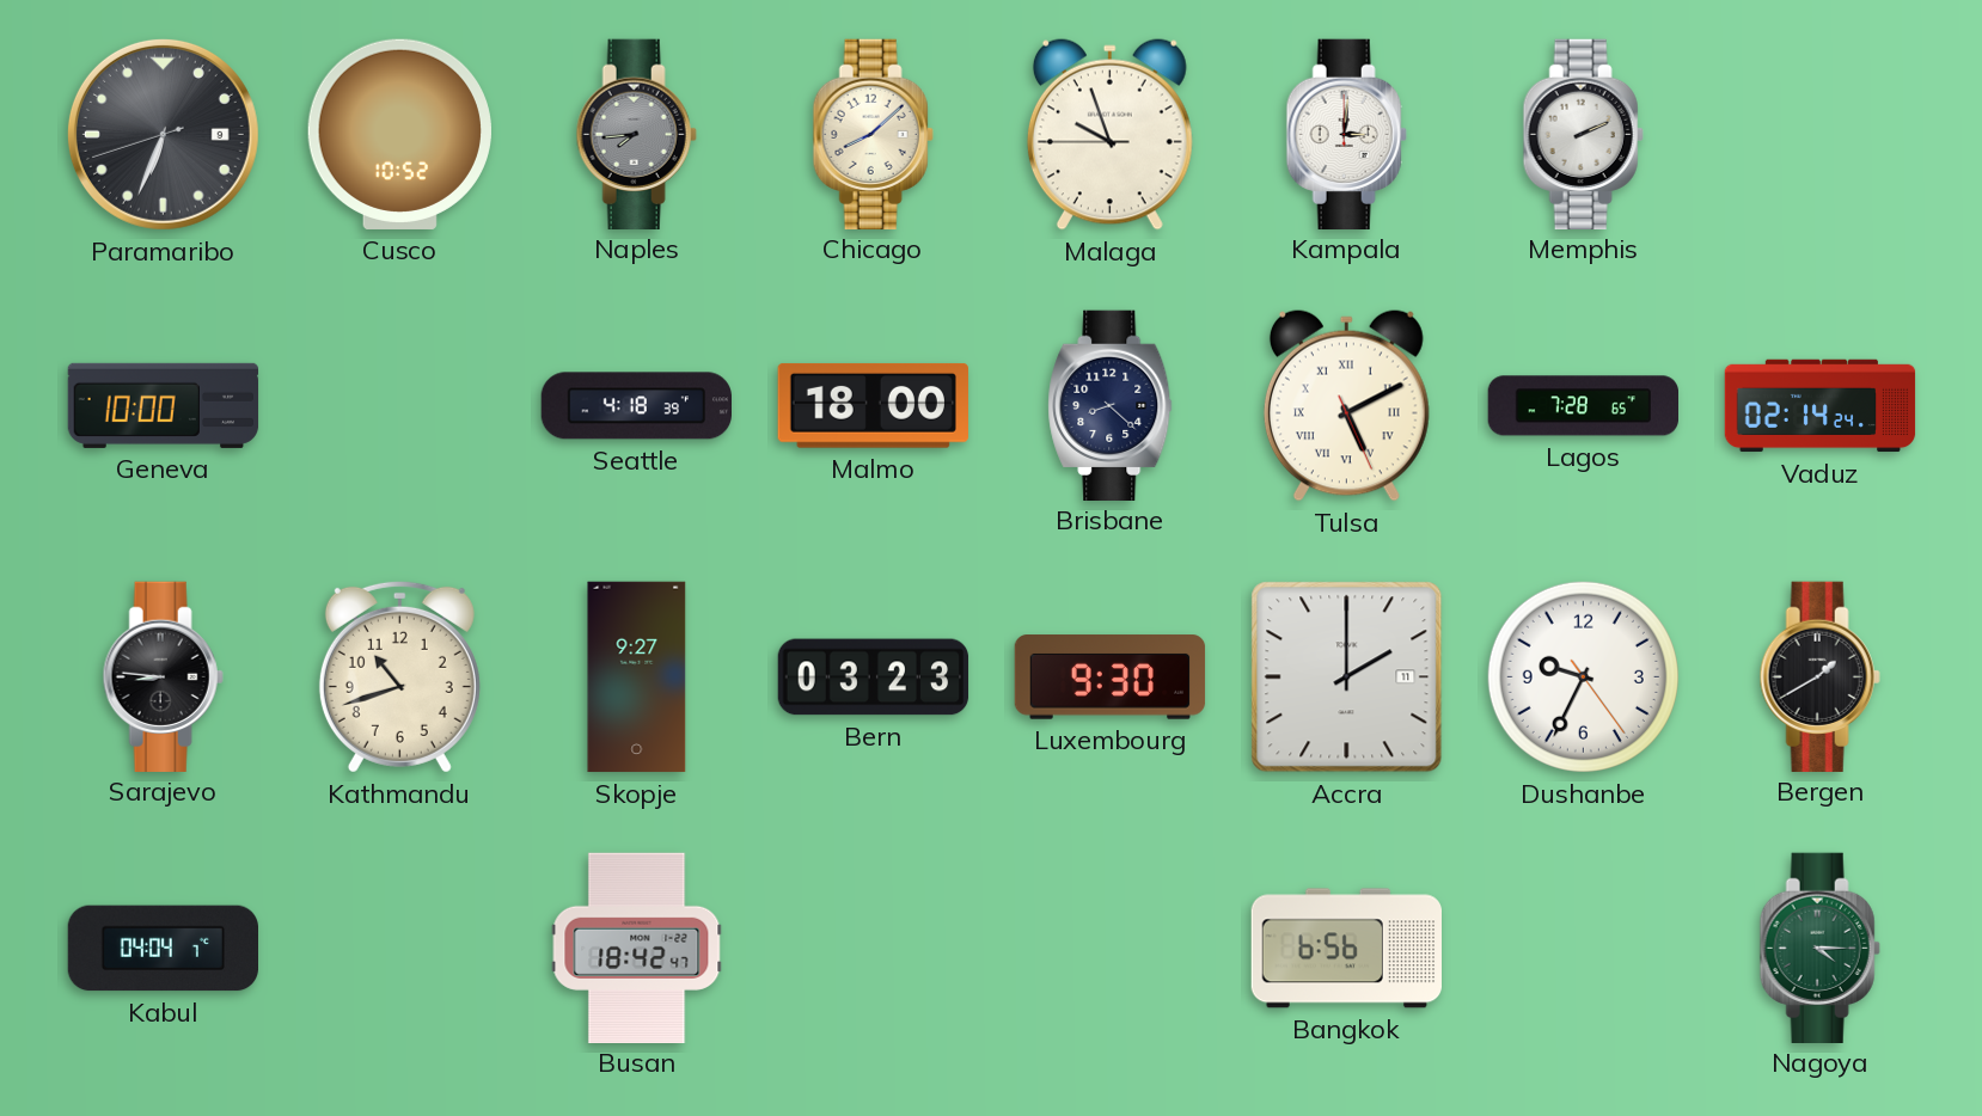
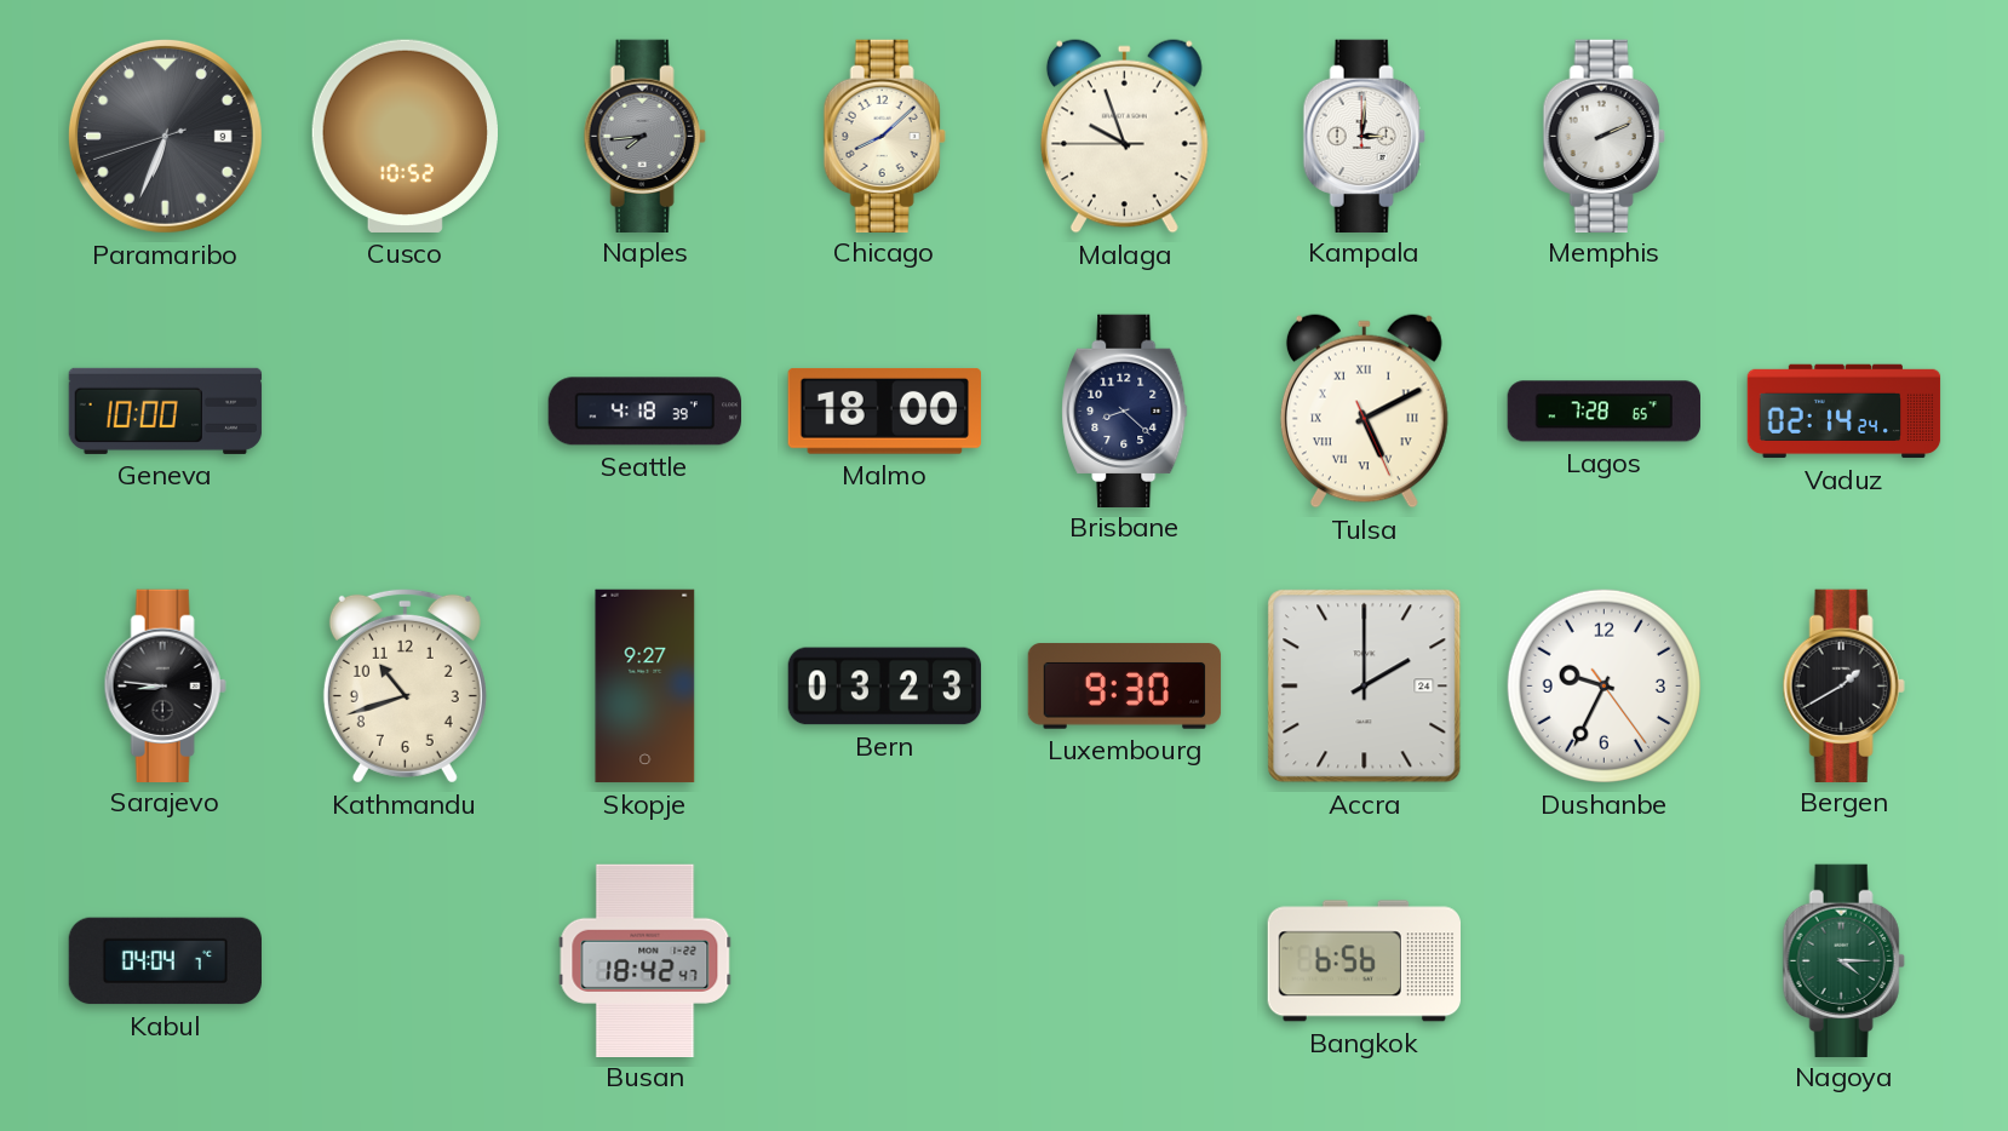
Accra date: 11 -> 24 (1365, 687)
